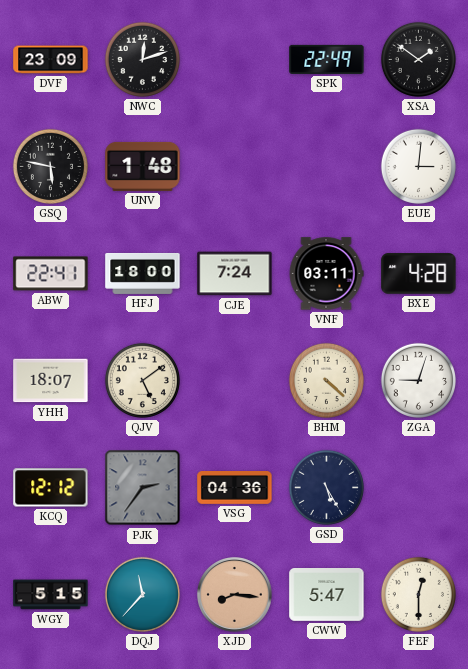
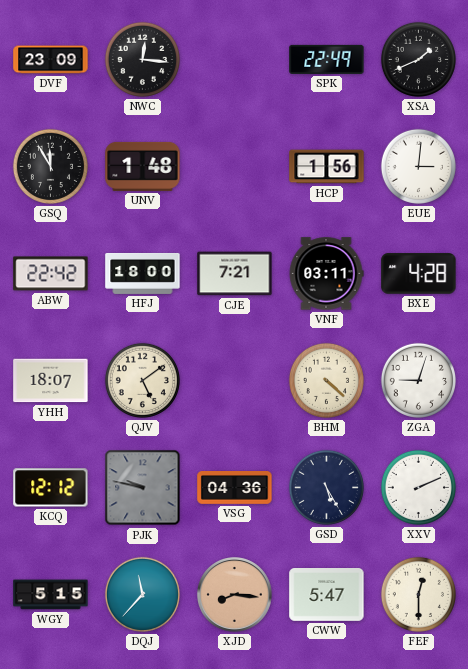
NWC: 12:12 -> 12:16 (142, 59)
XSA: 1:51 -> 1:41 (418, 59)
GSQ: 5:47 -> 11:55 (50, 166)
HCP: none -> 1:56 (327, 167)
ABW: 22:41 -> 22:42 (51, 274)
CJE: 7:24 -> 7:21 (235, 274)
PJK: 2:36 -> 9:47 (143, 488)
XXV: none -> 2:11 (418, 487)
